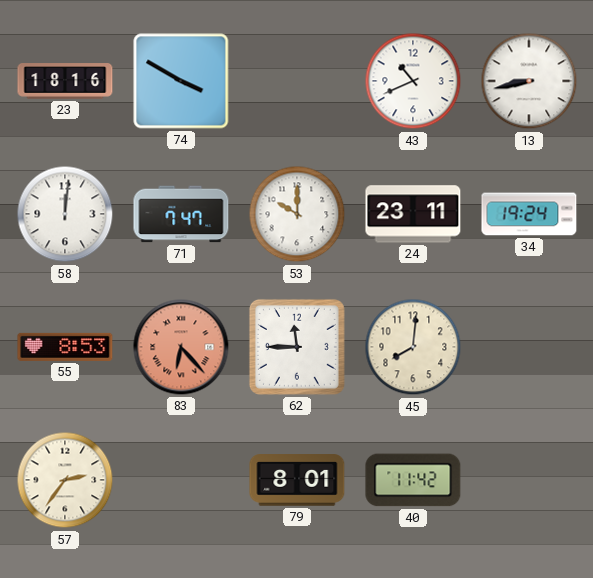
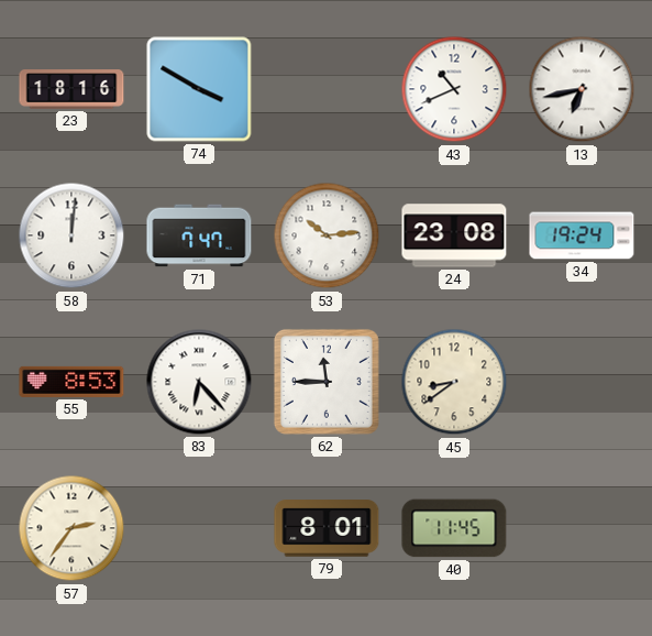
13: 8:43 -> 6:43 (582, 89)
53: 10:00 -> 10:14 (327, 235)
24: 23:11 -> 23:08 (454, 235)
83 dial: salmon -> white (199, 382)
45: 8:01 -> 8:39 (454, 382)
40: 11:42 -> 11:45 (454, 528)
